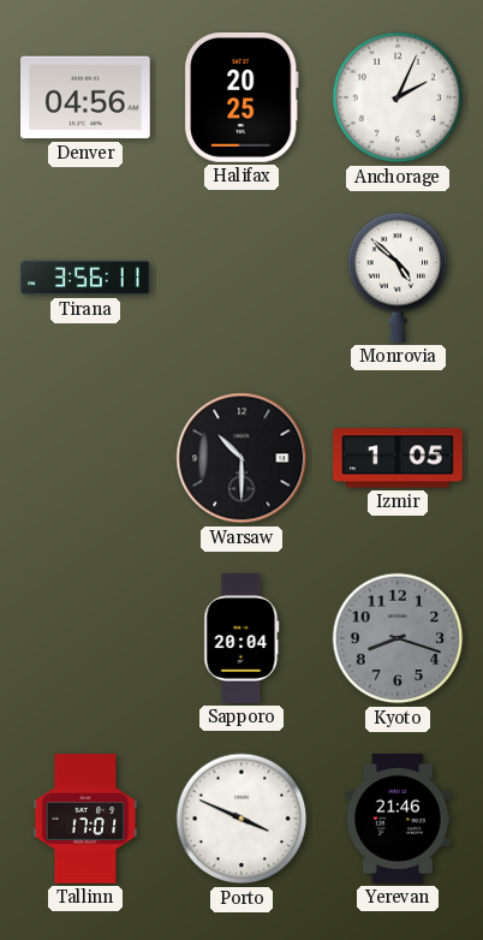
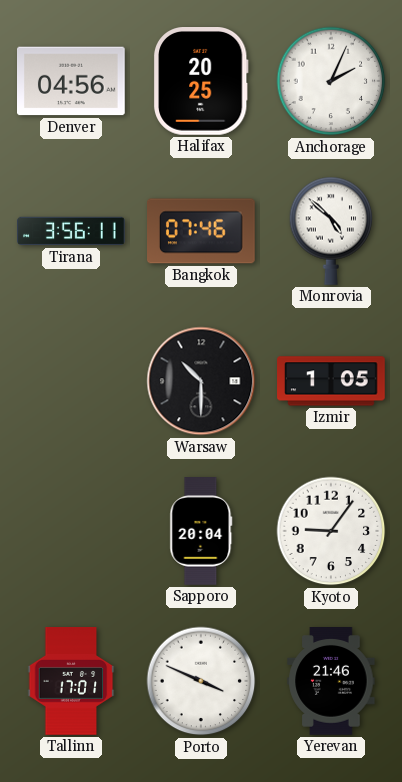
Bangkok: none -> 07:46 (202, 231)
Kyoto: 8:18 -> 9:06 (331, 531)
Kyoto dial: grey -> white (331, 531)
